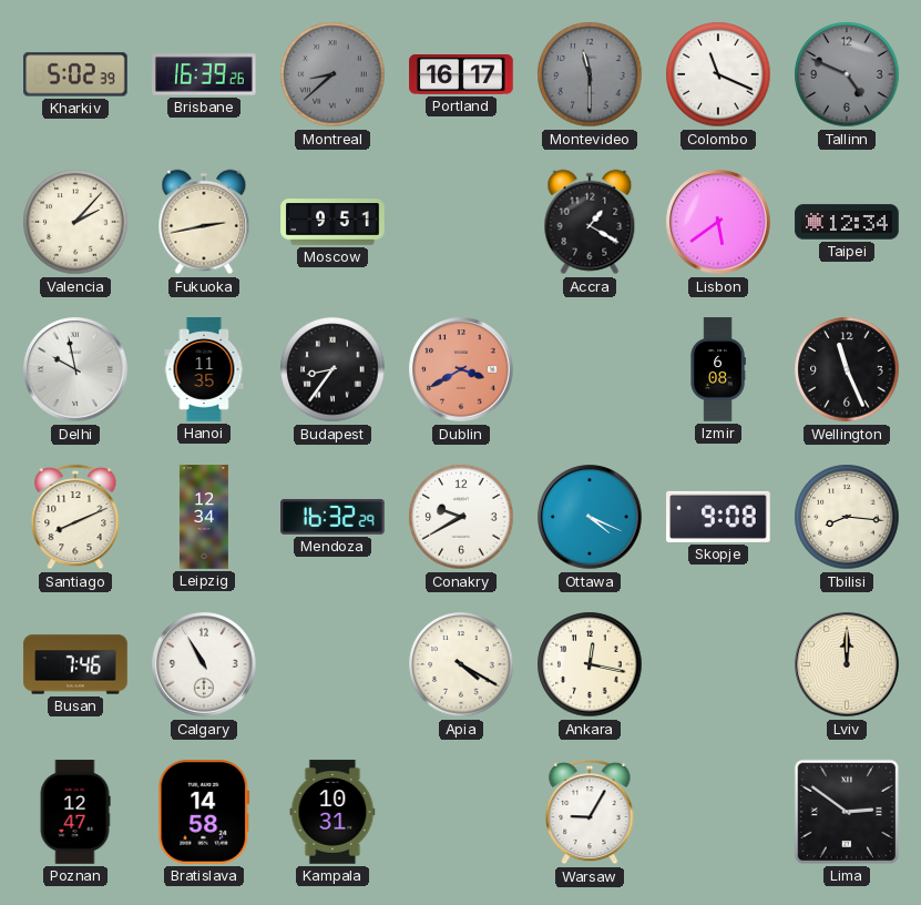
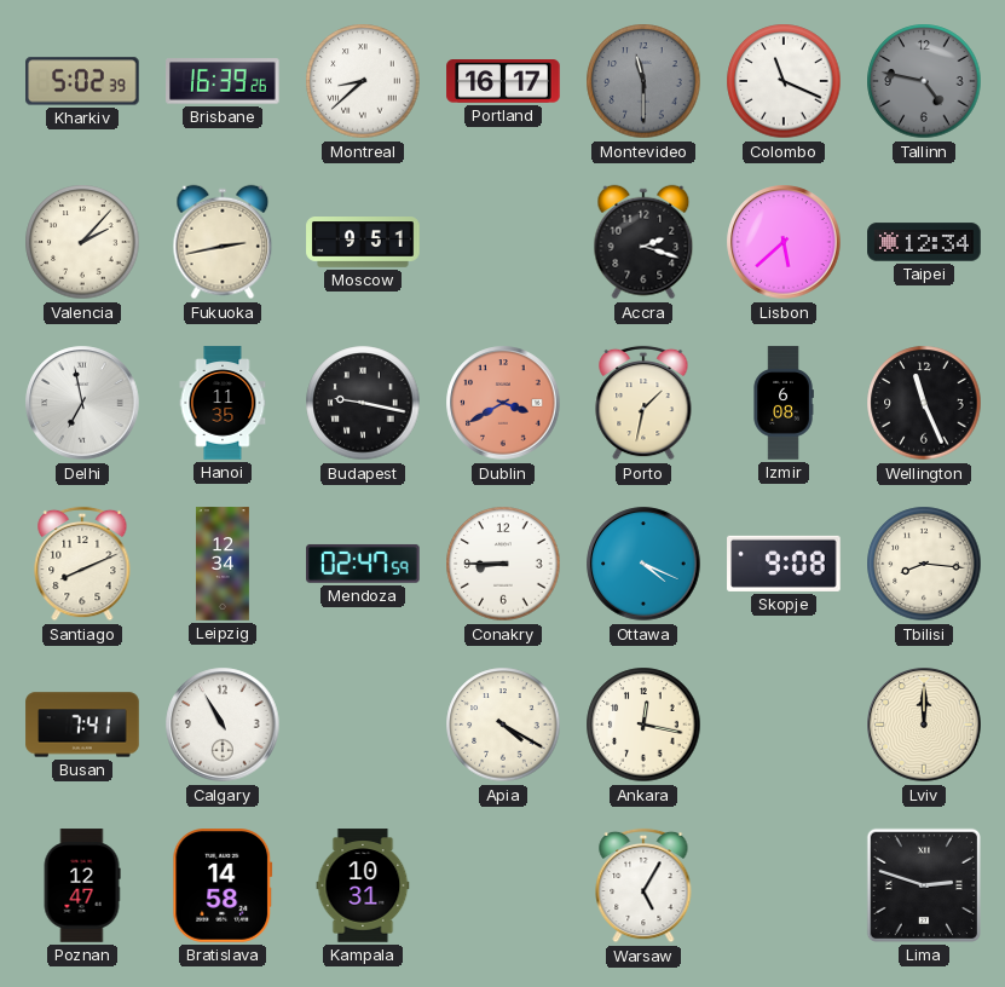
Montreal dial: grey -> white (363, 81)
Tallinn: 4:49 -> 4:47 (924, 81)
Accra: 1:20 -> 2:18 (643, 242)
Lisbon: 5:39 -> 5:38 (784, 242)
Delhi: 9:58 -> 6:58 (82, 403)
Budapest: 8:36 -> 9:17 (363, 403)
Porto: none -> 1:32 (643, 403)
Mendoza: 16:32 -> 02:47 (363, 564)
Conakry: 9:40 -> 8:45 (503, 564)
Busan: 7:46 -> 7:41 (82, 725)
Warsaw: 9:05 -> 5:05 (643, 885)
Lima: 2:51 -> 2:48 (924, 885)
